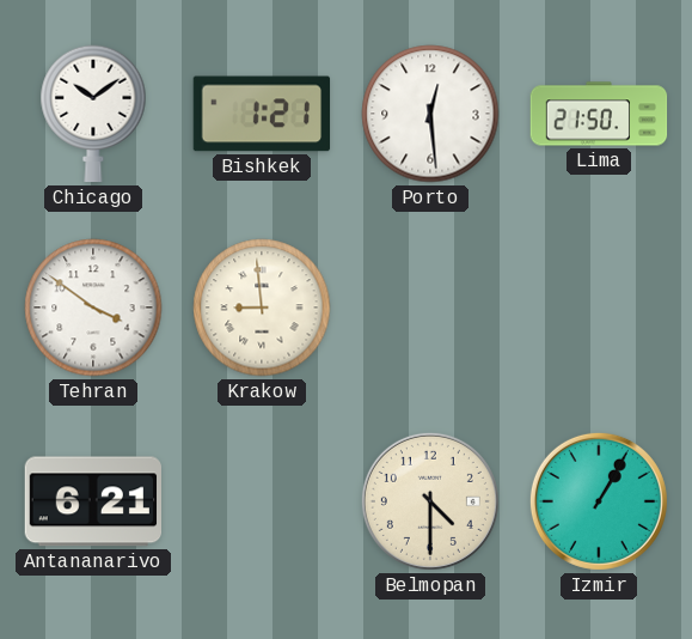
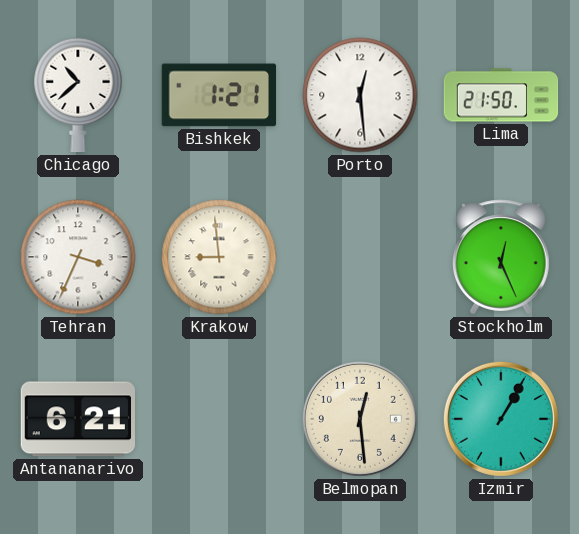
Chicago: 10:09 -> 10:38 (78, 95)
Tehran: 3:51 -> 3:34 (78, 257)
Stockholm: none -> 12:26 (502, 257)
Belmopan: 4:30 -> 12:29 (360, 419)
